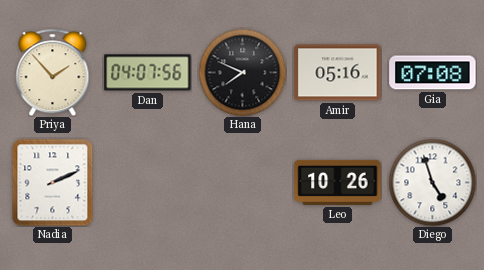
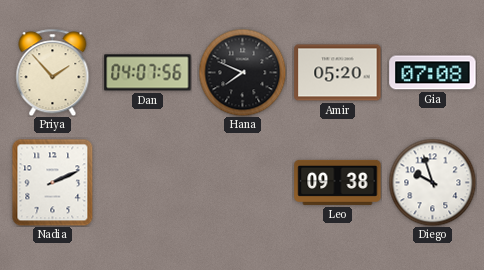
Amir: 05:16 -> 05:20 (338, 73)
Leo: 10:26 -> 09:38 (338, 182)
Diego: 4:57 -> 9:57 (432, 182)
